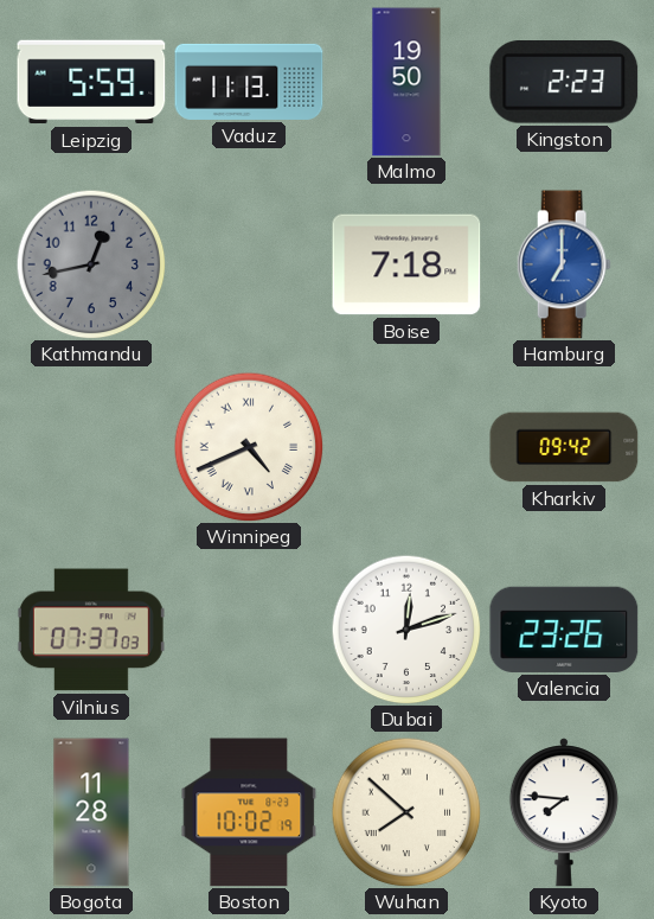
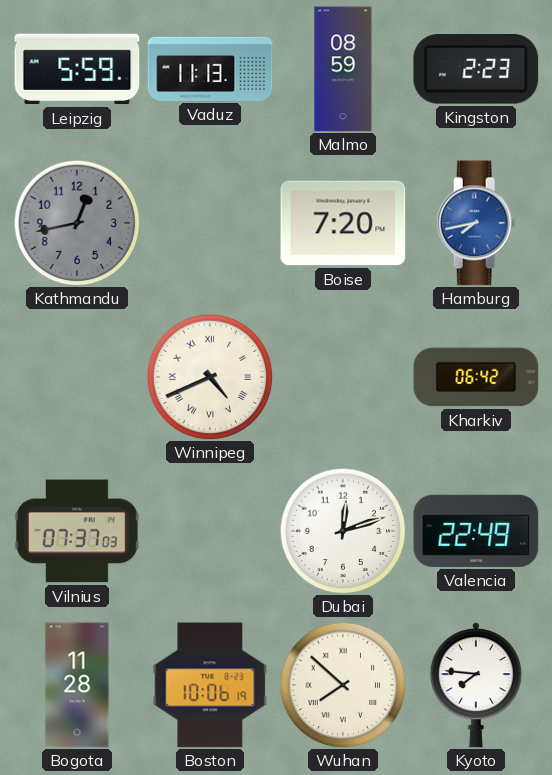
Malmo: 19:50 -> 08:59 (343, 69)
Boise: 7:18 -> 7:20 (343, 223)
Hamburg: 7:00 -> 7:43 (476, 223)
Kharkiv: 09:42 -> 06:42 (476, 377)
Valencia: 23:26 -> 22:49 (476, 531)
Boston: 10:02 -> 10:06 (210, 685)
